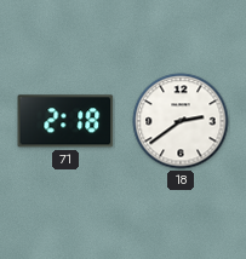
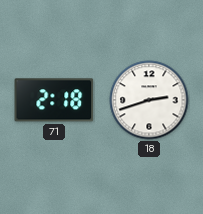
18: 2:39 -> 2:42 (149, 100)
